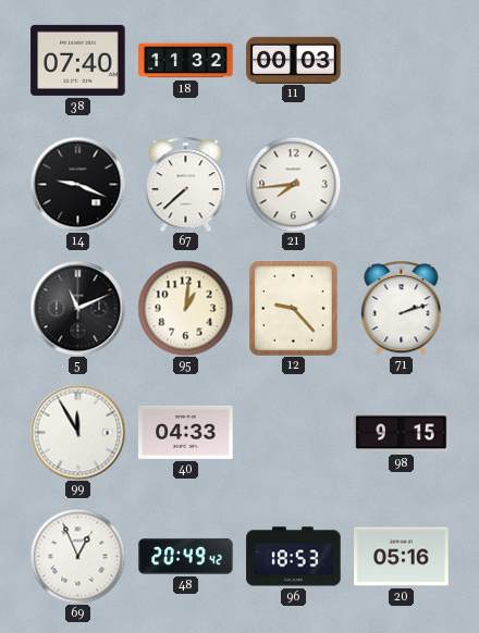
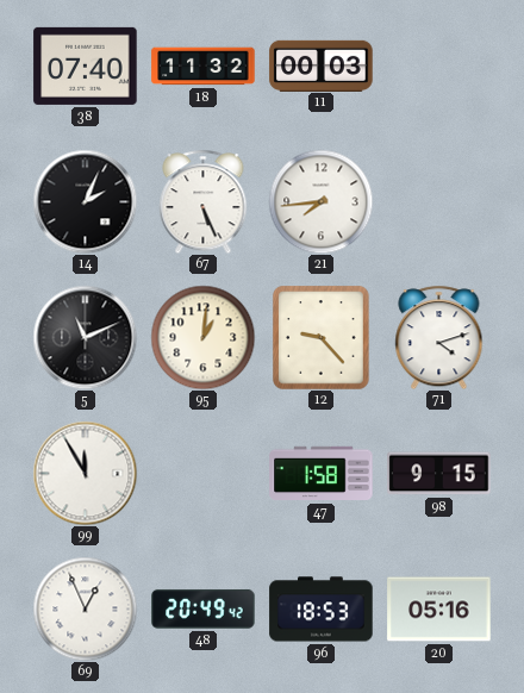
14: 9:19 -> 2:04 (85, 201)
67: 7:38 -> 5:26 (204, 201)
71: 2:12 -> 4:12 (439, 337)
40: 04:33 -> none (186, 432)
47: none -> 1:58 (322, 474)
